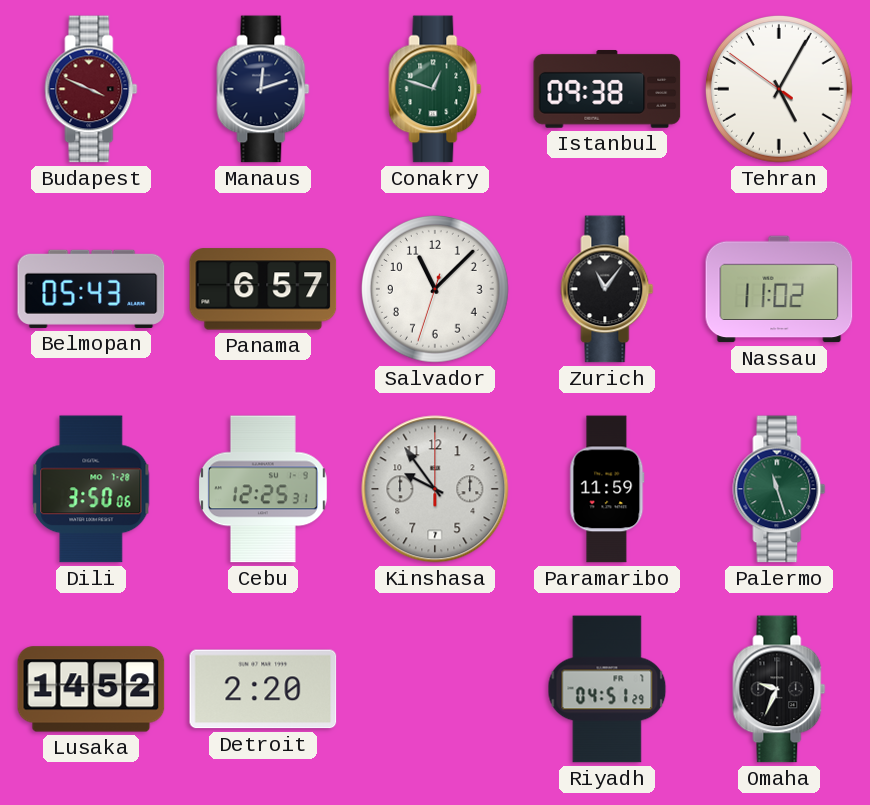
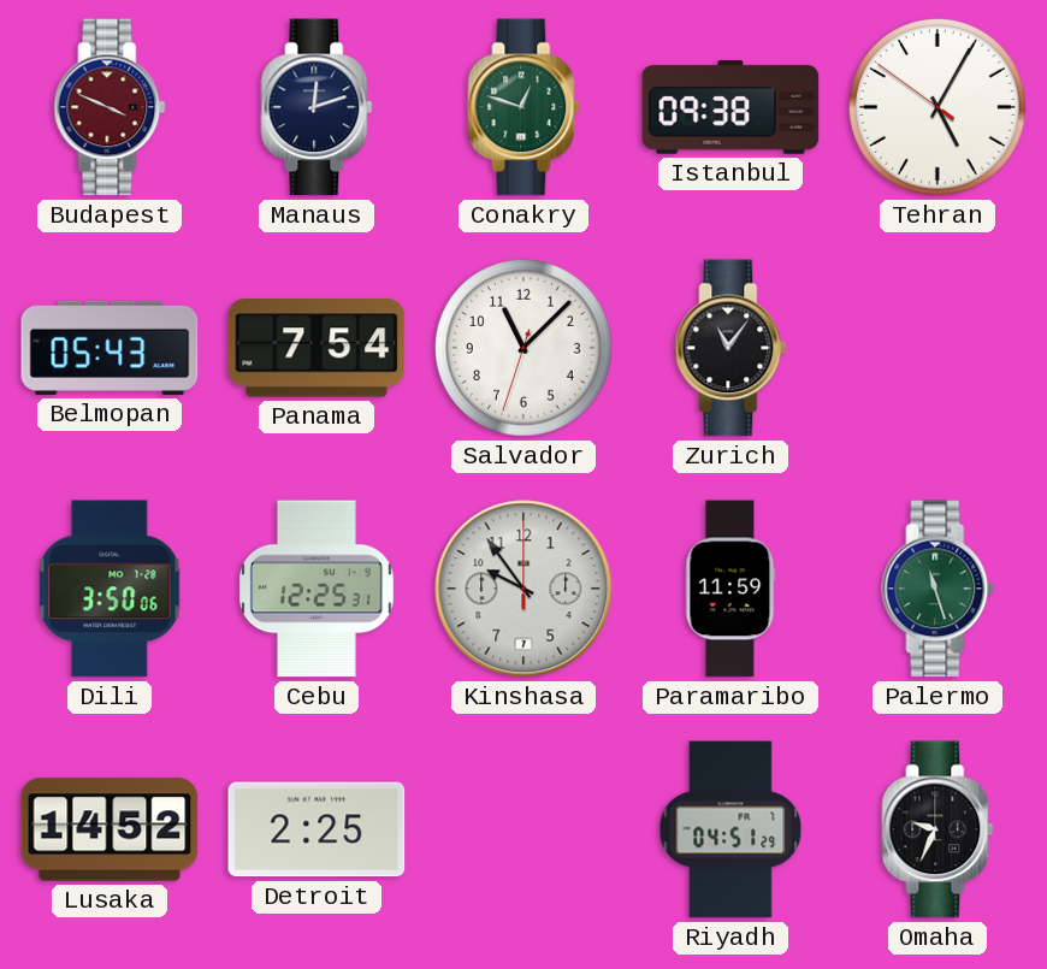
Panama: 6:57 -> 7:54 (317, 348)
Nassau: 11:02 -> none (779, 289)
Detroit: 2:20 -> 2:25 (317, 829)
